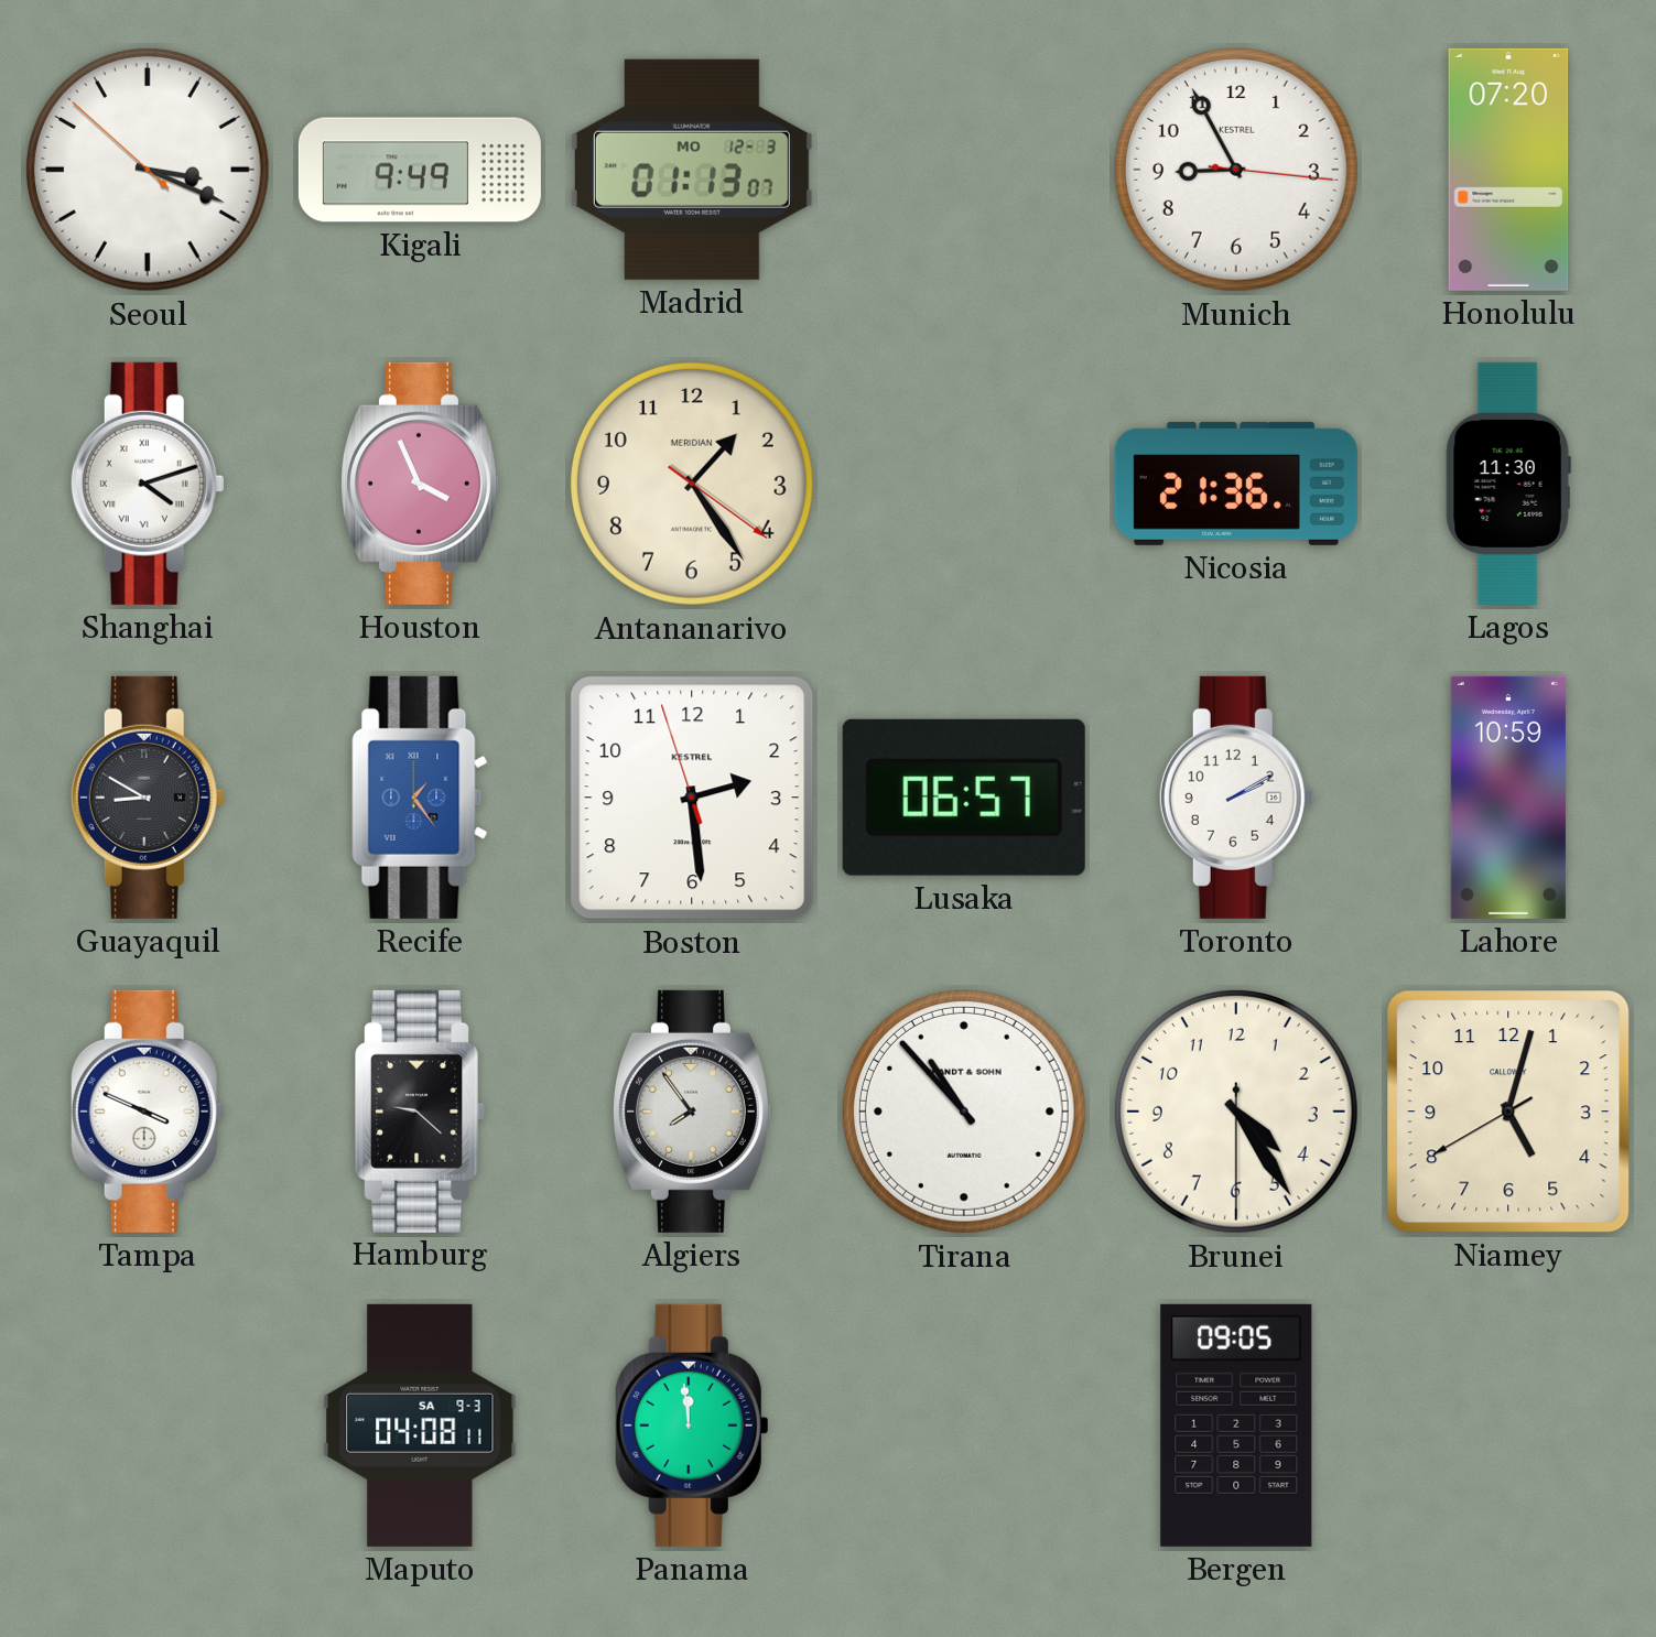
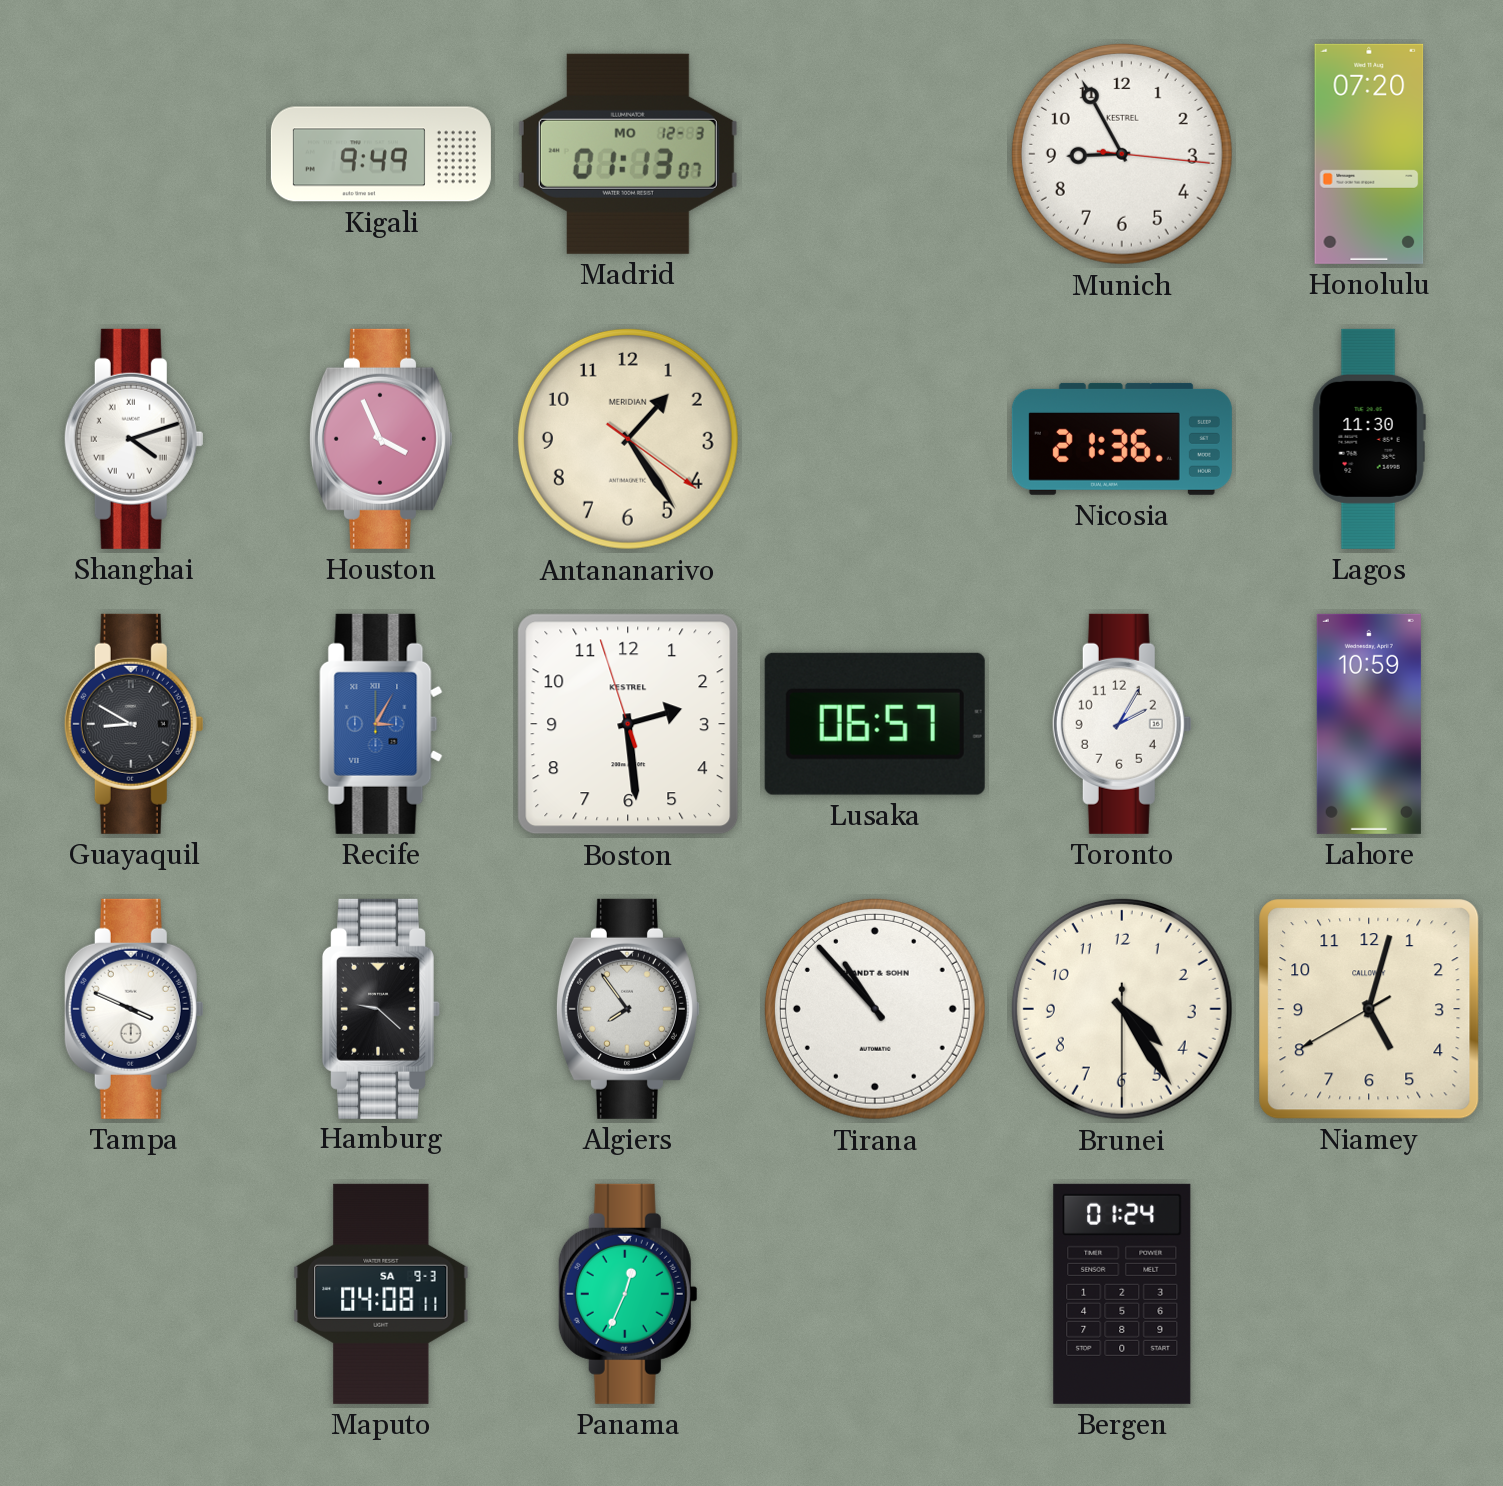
Seoul: 3:18 -> none (148, 170)
Recife: 1:24 -> 3:05 (381, 724)
Toronto: 2:10 -> 2:05 (1122, 724)
Panama: 11:59 -> 12:34 (628, 1294)
Bergen: 09:05 -> 01:24 (1122, 1294)
